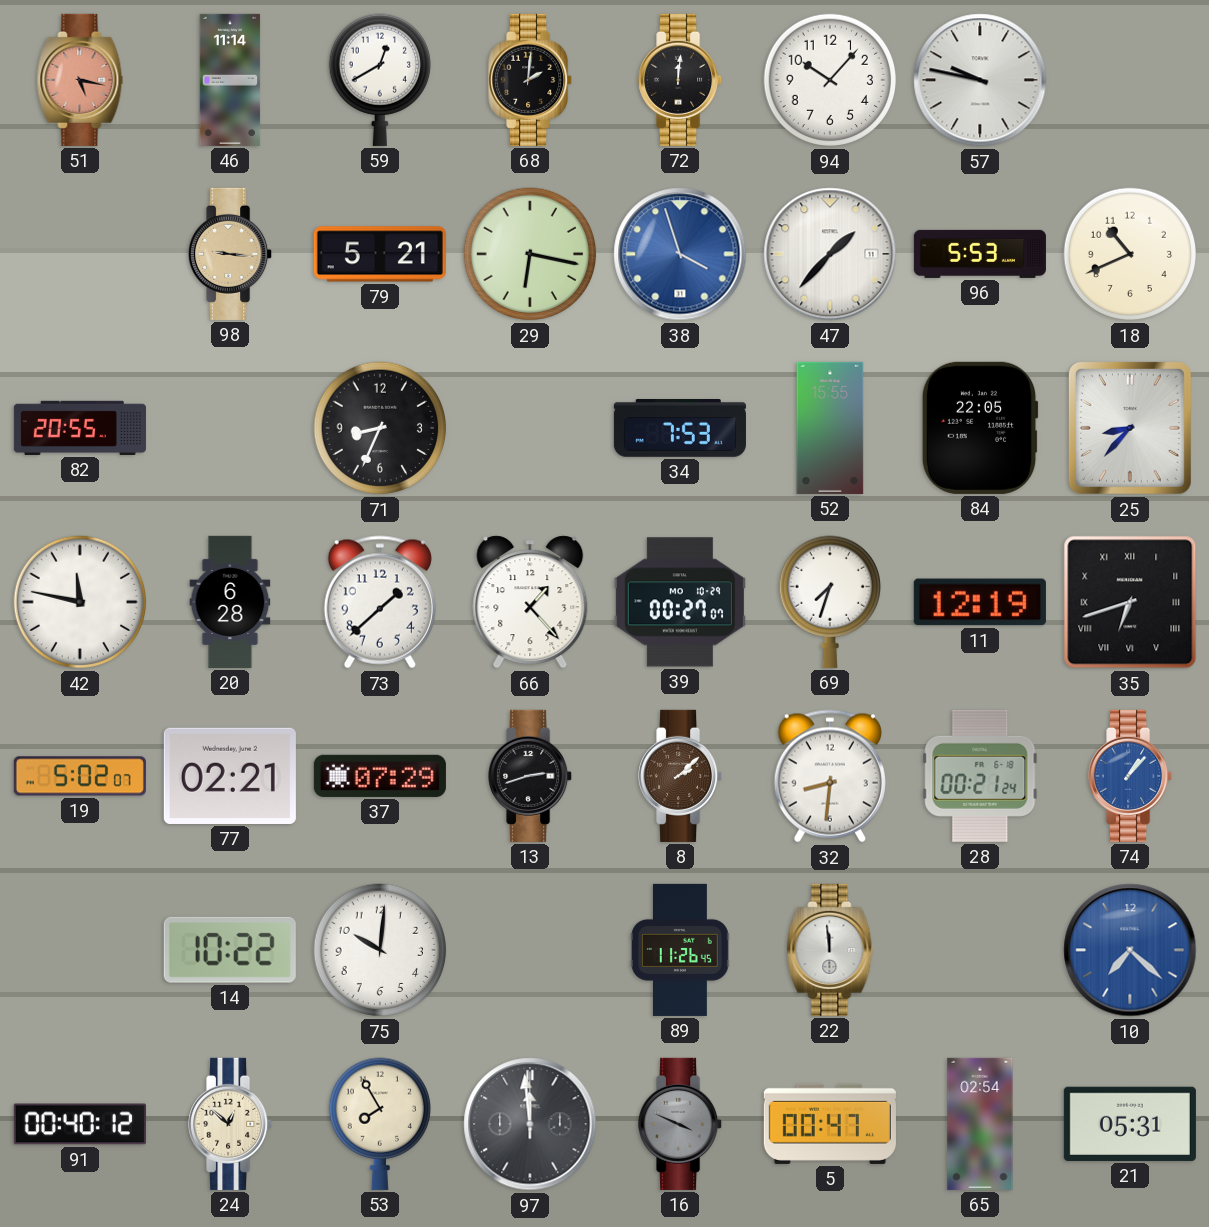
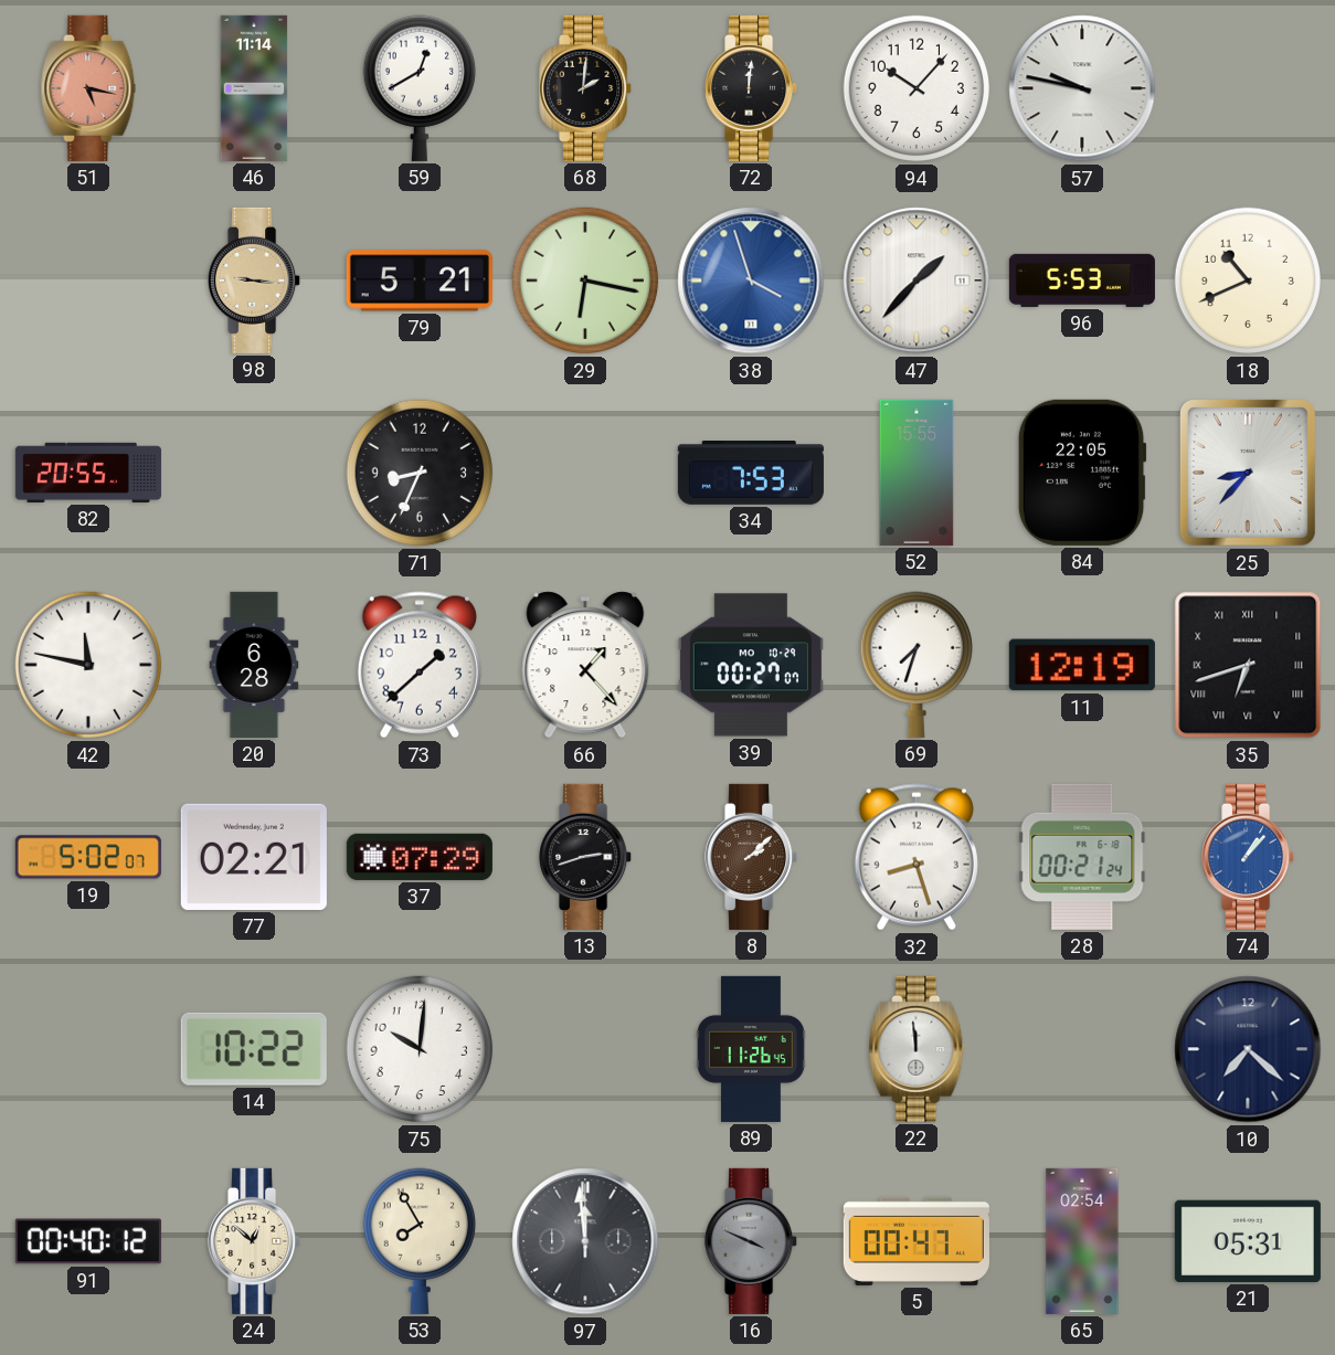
32: 8:31 -> 8:27 (917, 857)
10 dial: blue -> navy (1248, 1049)
